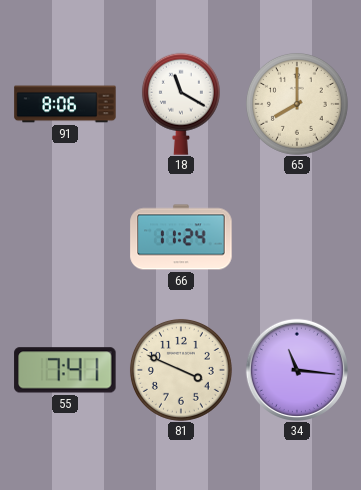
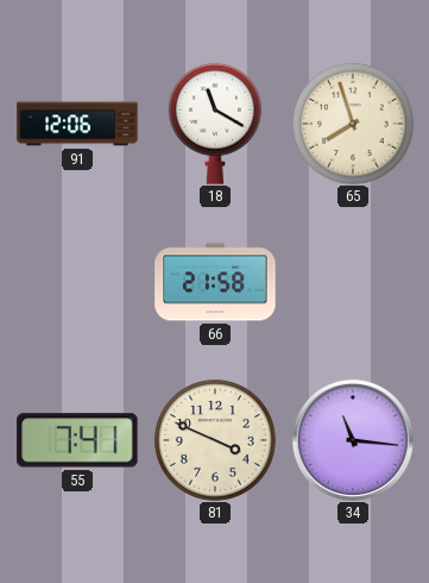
91: 8:06 -> 12:06 (77, 124)
65: 8:00 -> 7:57 (353, 124)
66: 11:24 -> 21:58 (215, 282)
